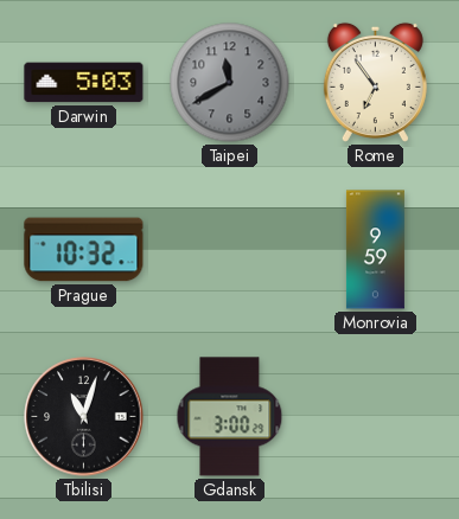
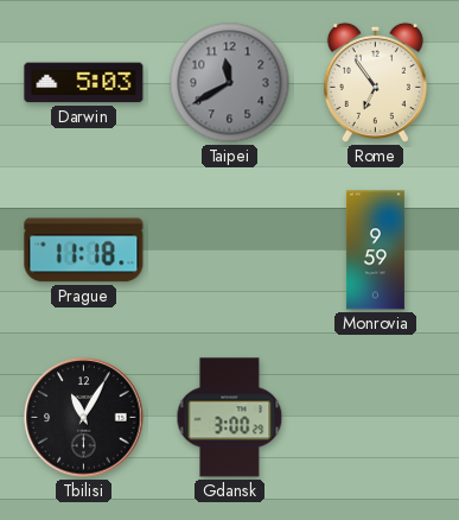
Prague: 10:32 -> 11:18 (84, 251)
Tbilisi: 11:03 -> 11:05 (84, 418)
